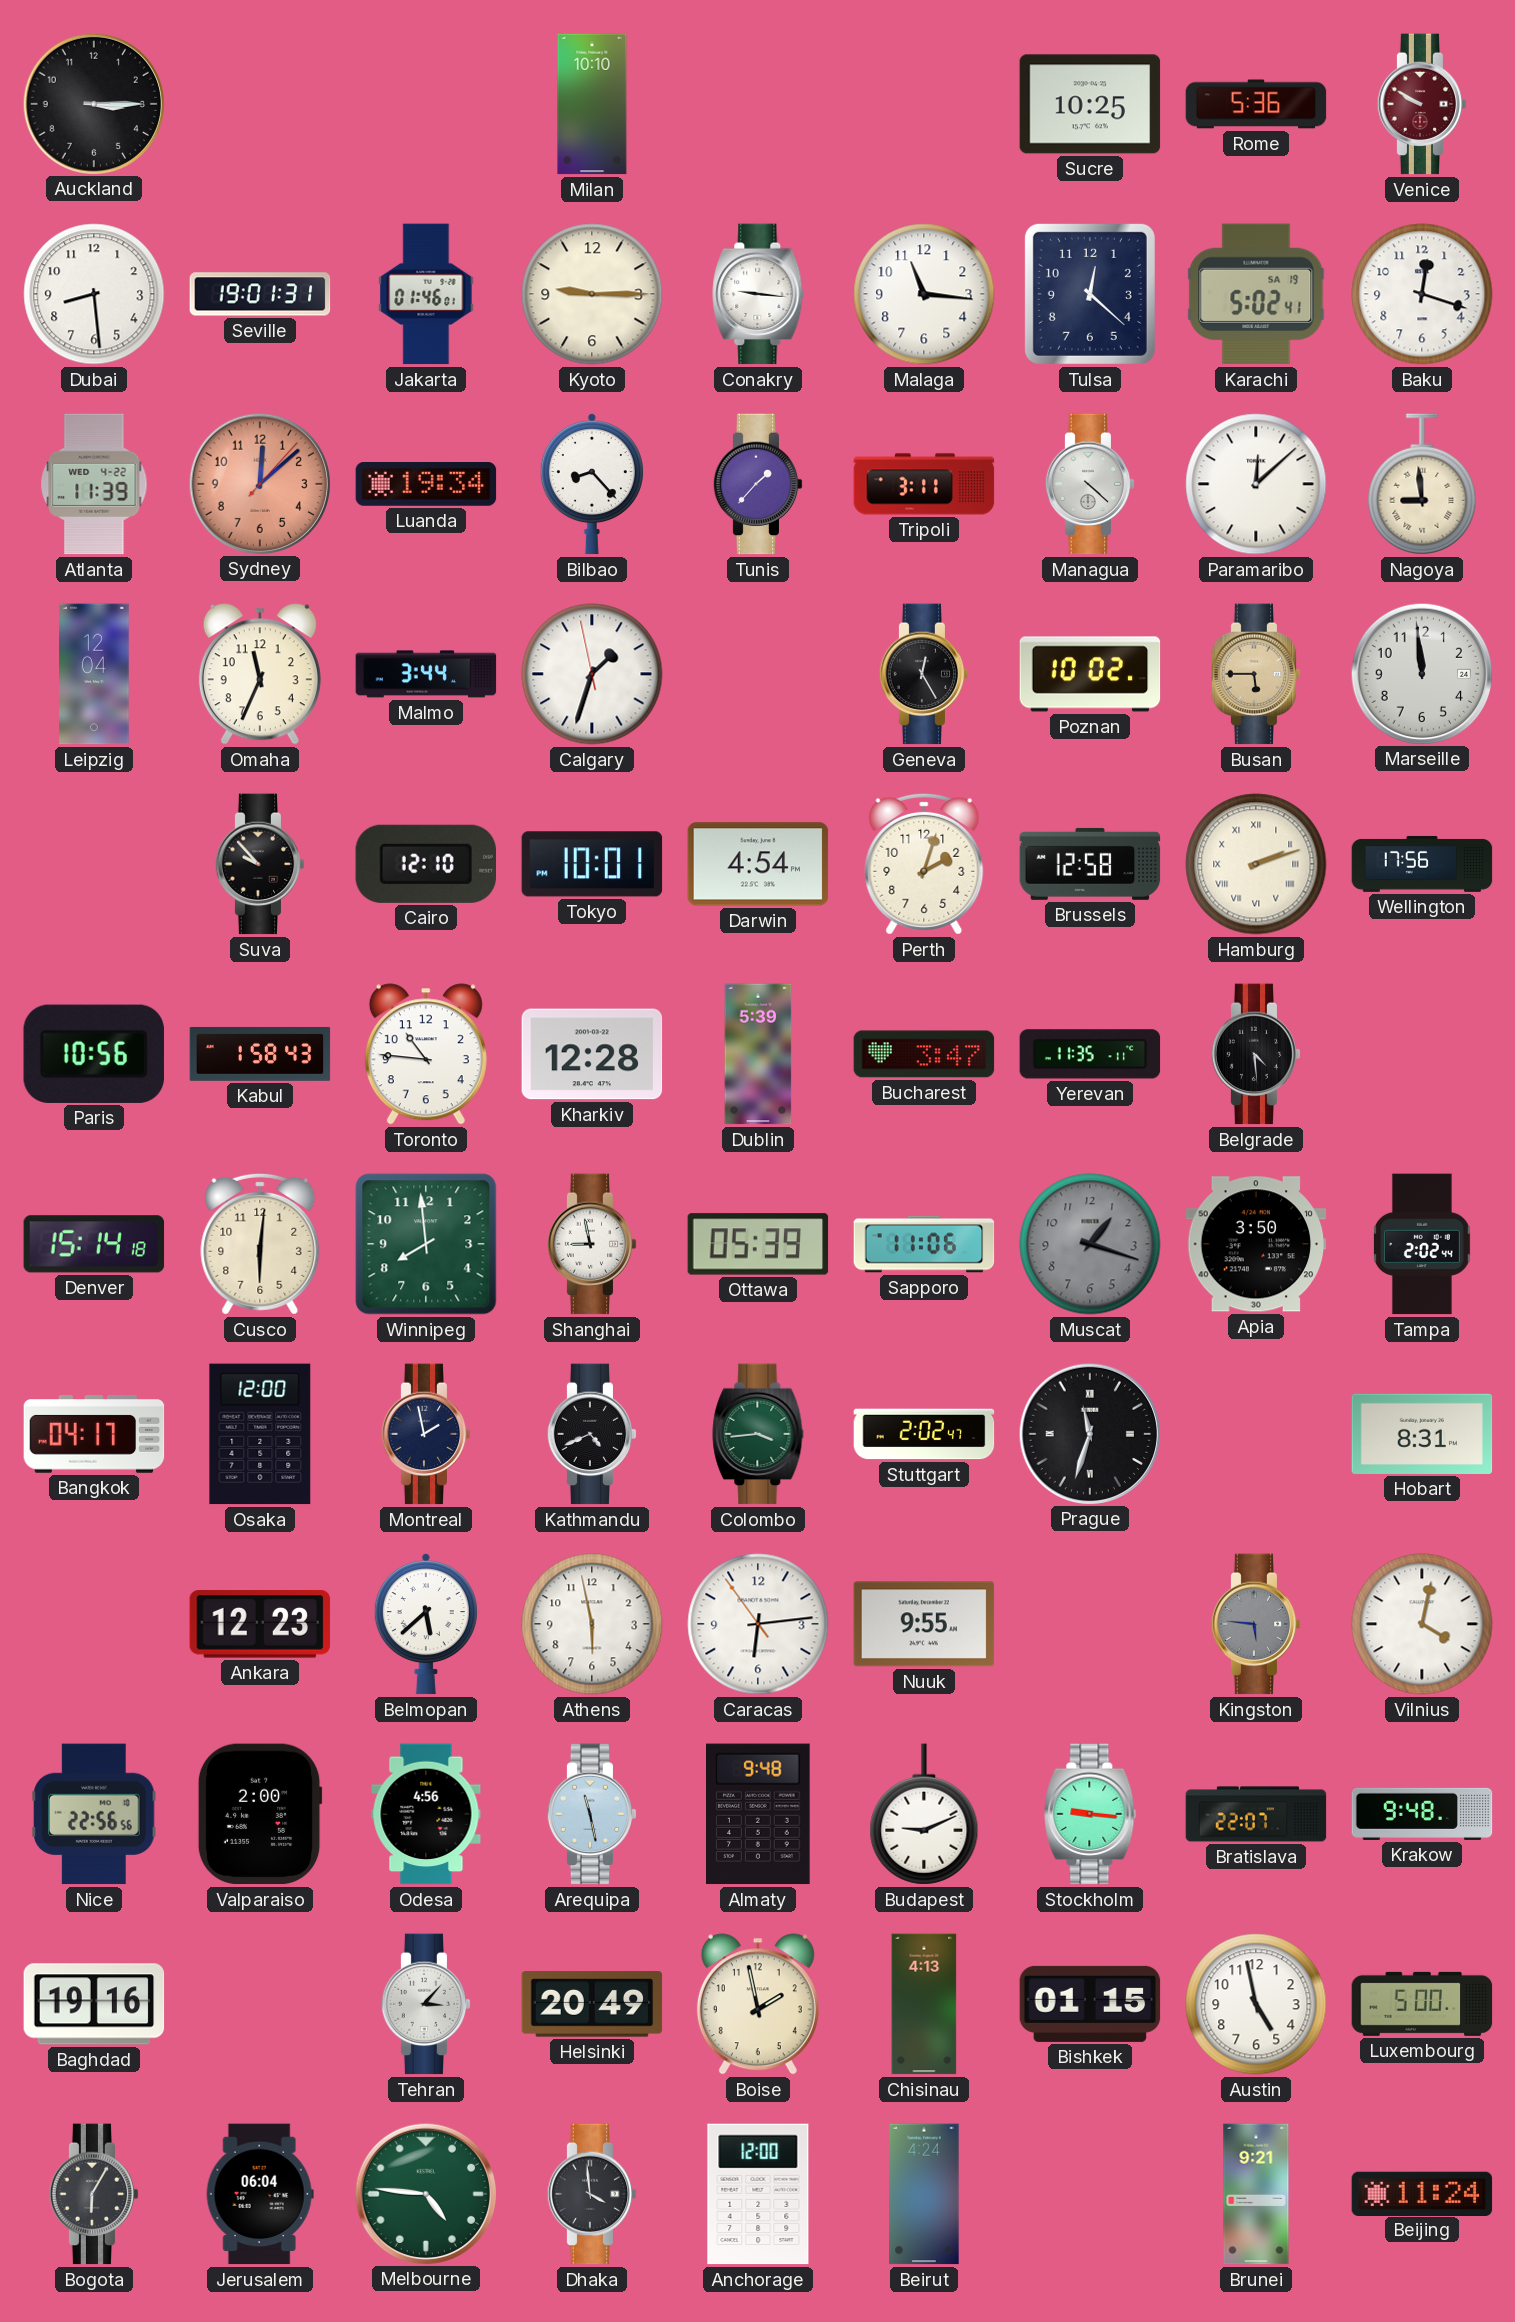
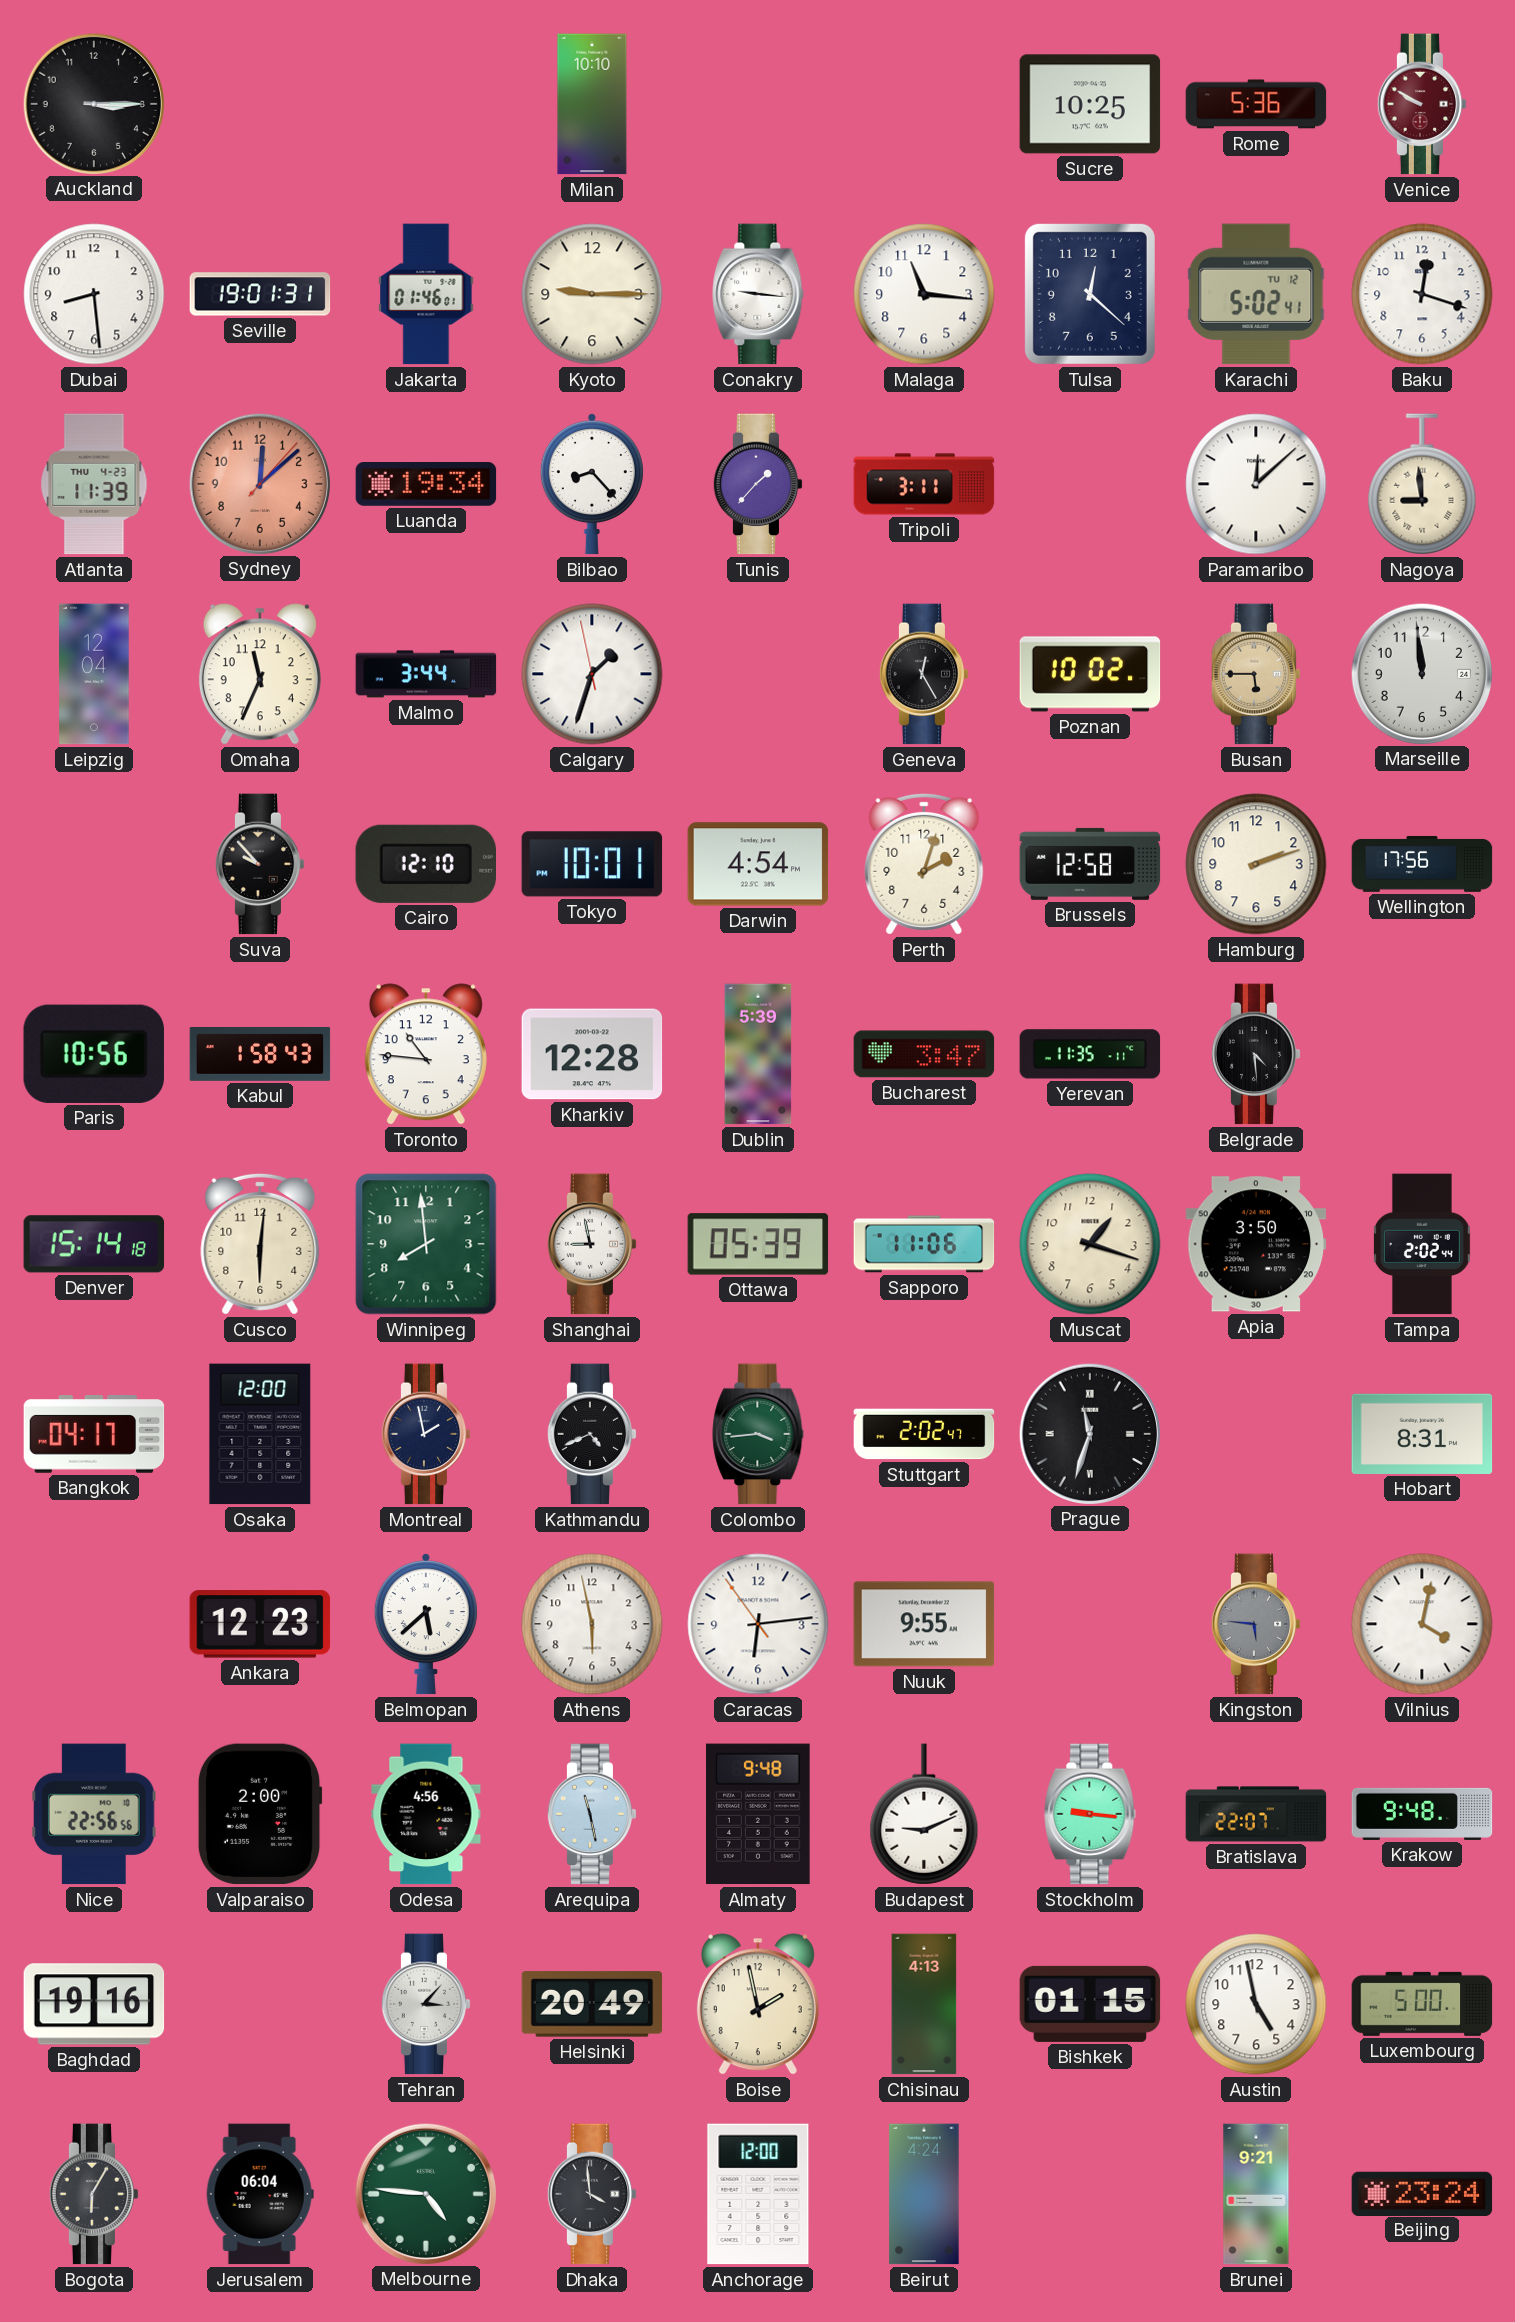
Karachi date: SA 19 -> TU 12 (1256, 294)
Atlanta date: WED 4-22 -> THU 4-23 (94, 484)
Managua: 4:22 -> none (1090, 484)
Hamburg numerals: Roman -> Arabic (1256, 864)
Muscat dial: grey -> cream (1090, 1244)
Beijing: 11:24 -> 23:24 (1422, 2193)
